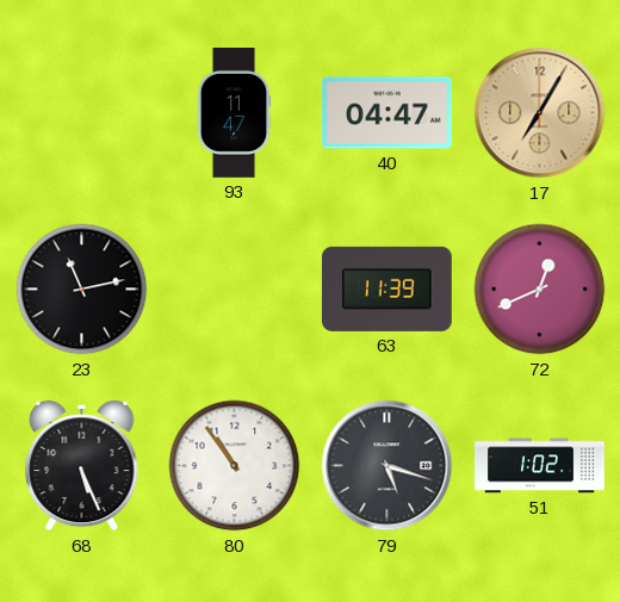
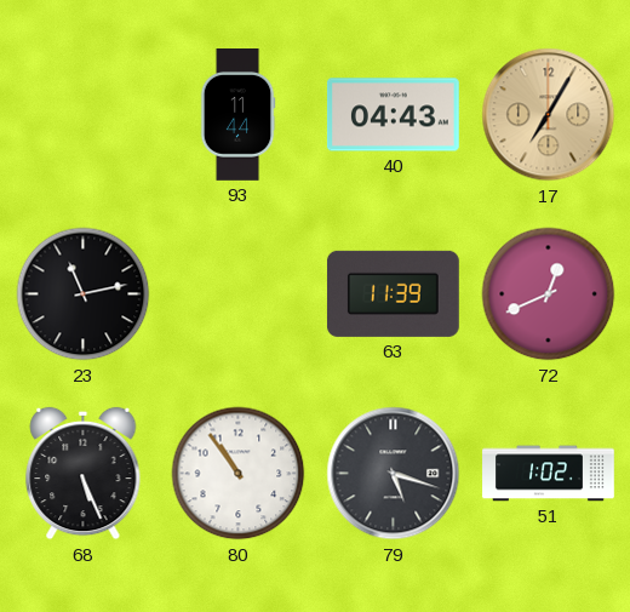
93: 11:47 -> 11:44 (237, 115)
40: 04:47 -> 04:43 (394, 115)
